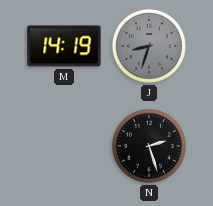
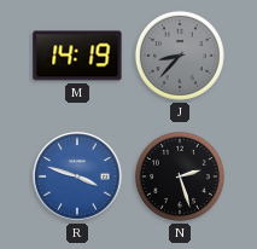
J: 8:33 -> 8:37 (180, 56)
R: none -> 3:48 (77, 176)
